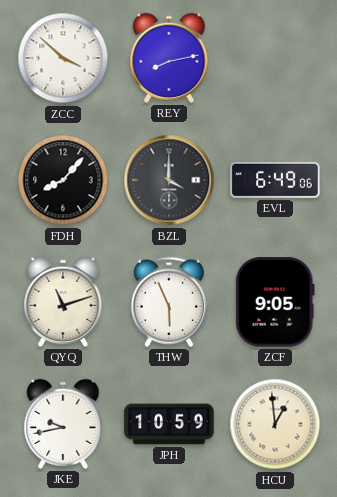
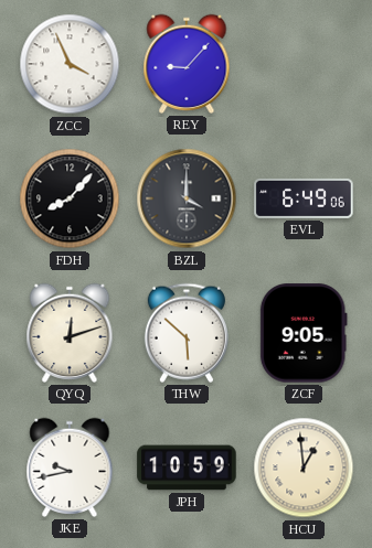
ZCC: 3:52 -> 3:56 (70, 64)
REY: 8:13 -> 9:07 (187, 64)
QYQ: 11:12 -> 12:12 (70, 333)
THW: 5:56 -> 5:52 (187, 333)
